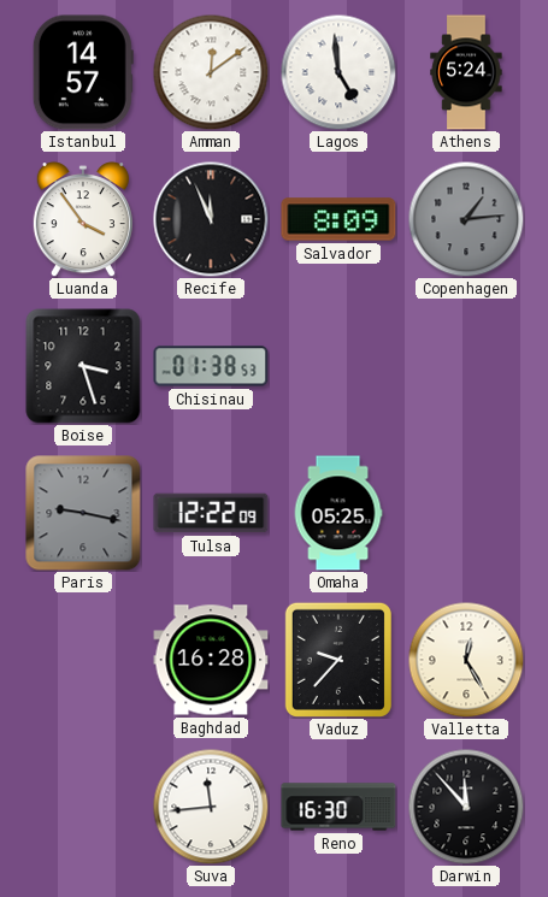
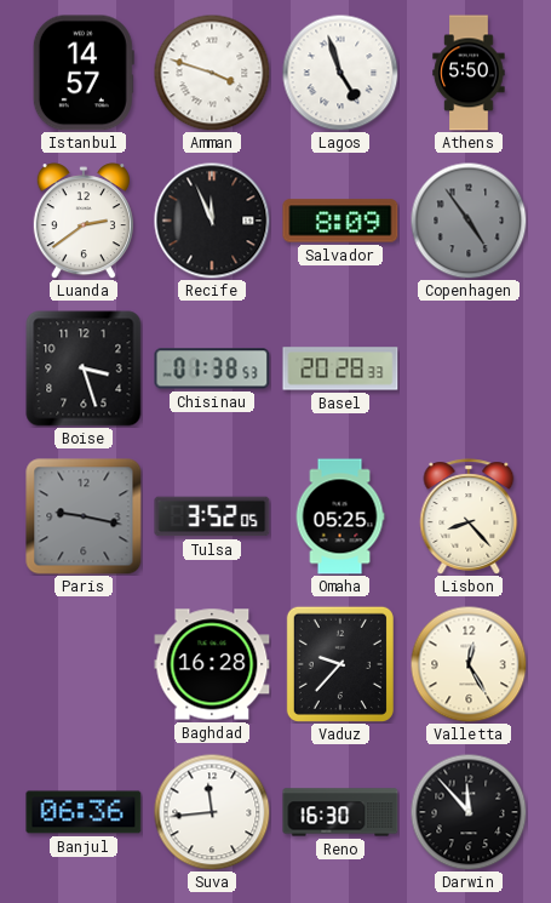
Amman: 12:09 -> 3:48 (212, 73)
Lagos: 4:59 -> 4:57 (340, 73)
Athens: 5:24 -> 5:50 (469, 73)
Luanda: 3:54 -> 2:39 (84, 221)
Copenhagen: 1:14 -> 4:54 (469, 221)
Basel: none -> 20:28 (340, 368)
Tulsa: 12:22 -> 3:52 (212, 516)
Lisbon: none -> 8:23 (469, 516)
Banjul: none -> 06:36 (84, 812)
